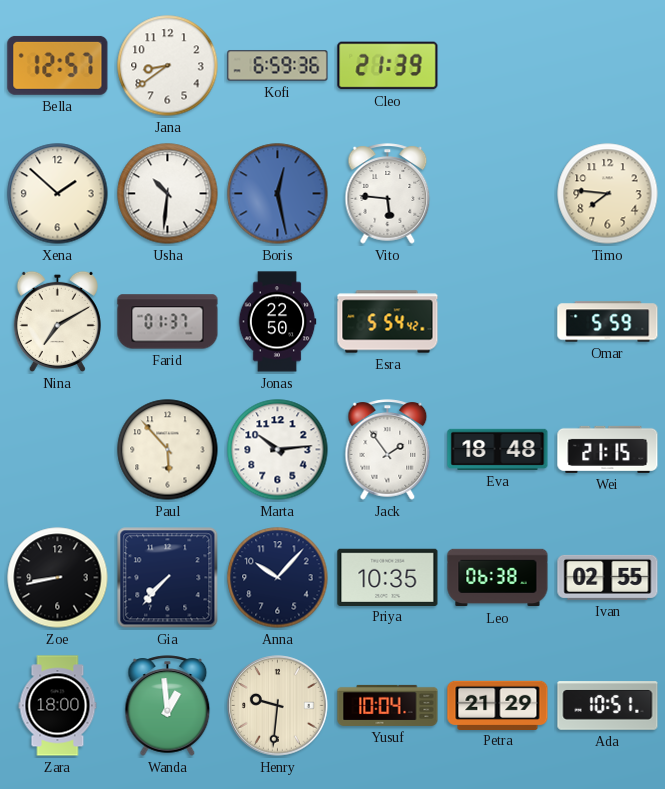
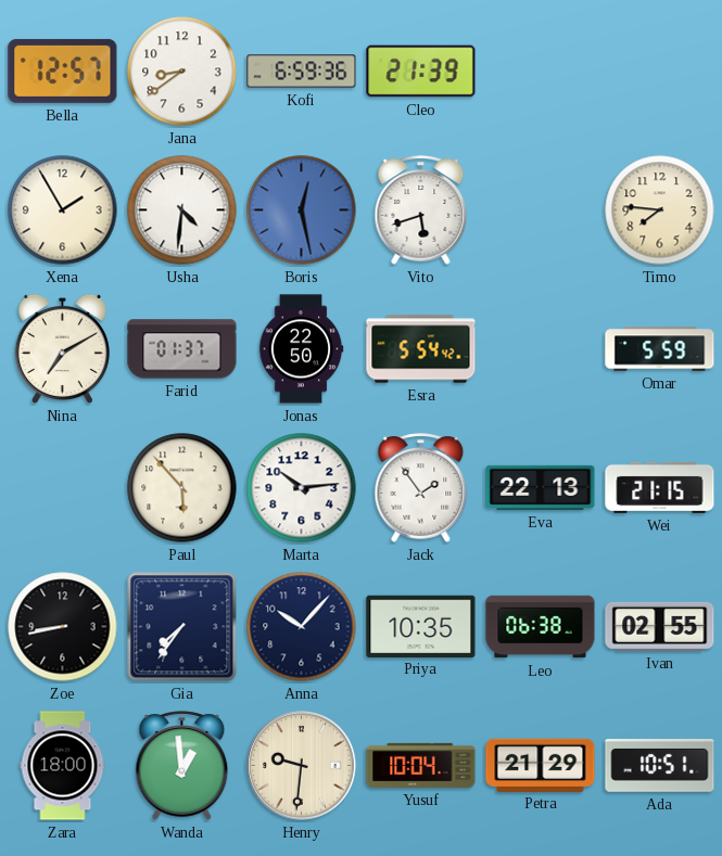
Xena: 1:52 -> 1:55 (63, 210)
Usha: 10:31 -> 4:31 (182, 210)
Vito: 5:46 -> 5:42 (421, 210)
Eva: 18:48 -> 22:13 (541, 487)
Gia: 7:37 -> 7:36 (182, 627)
